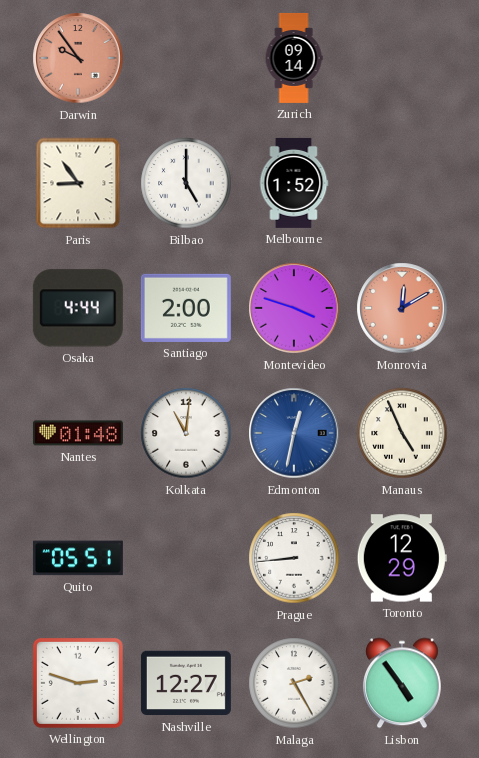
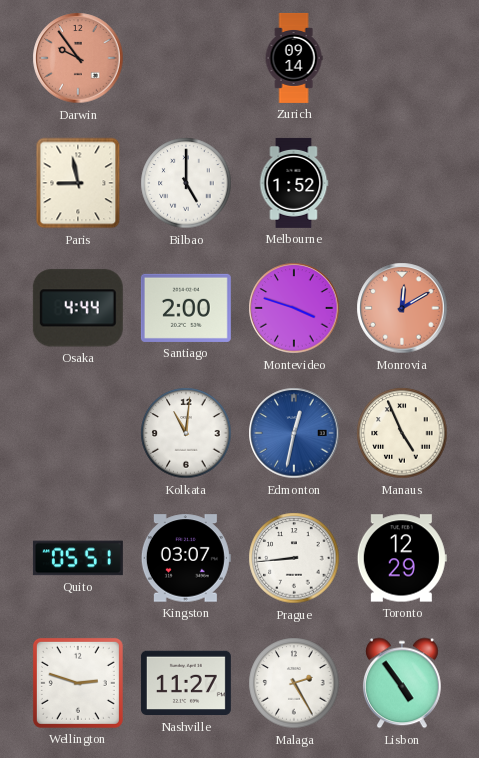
Paris: 8:54 -> 8:58 (78, 183)
Nantes: 01:48 -> none (78, 433)
Kingston: none -> 03:07 (186, 558)
Nashville: 12:27 -> 11:27 (186, 683)
